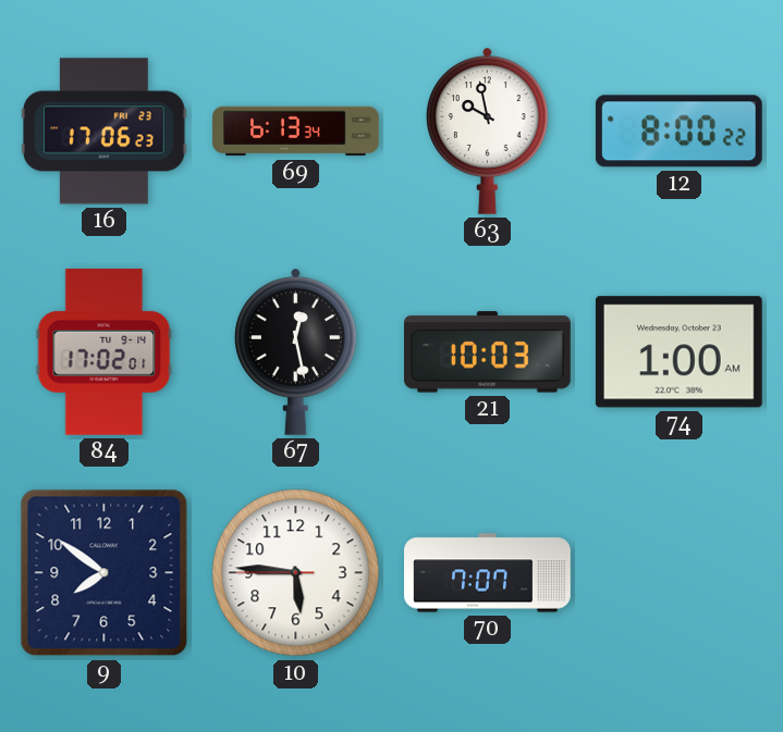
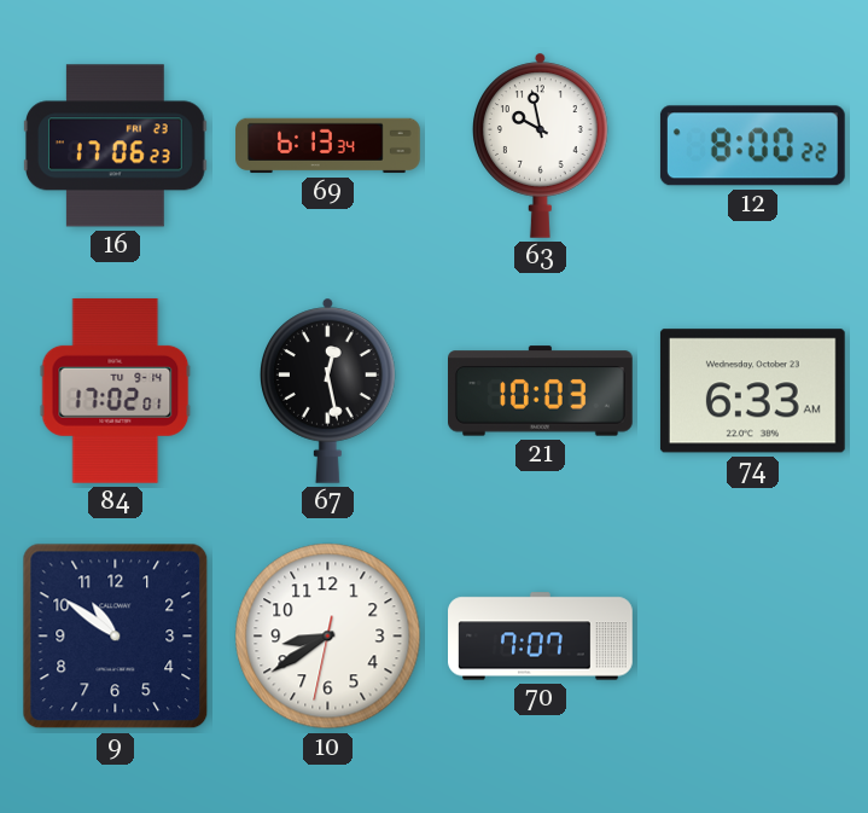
74: 1:00 -> 6:33 (752, 391)
9: 7:51 -> 10:51 (116, 637)
10: 5:45 -> 8:39 (328, 637)
